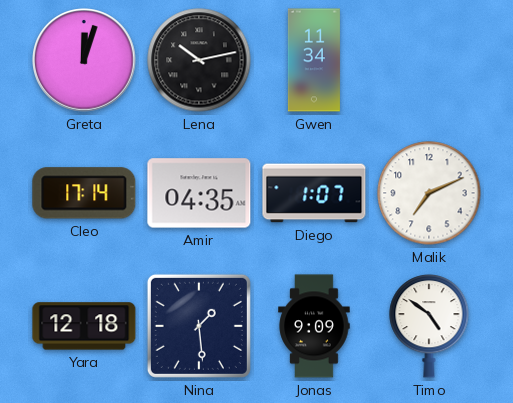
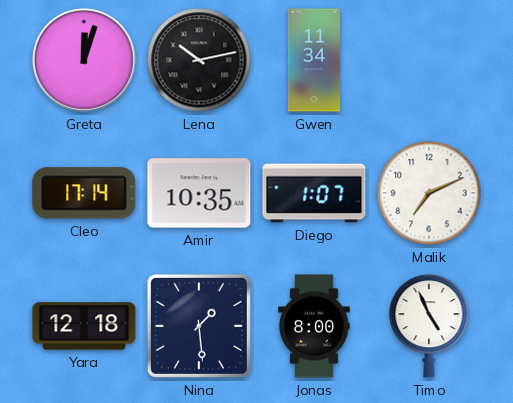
Amir: 04:35 -> 10:35 (199, 193)
Jonas: 9:09 -> 8:00 (314, 326)
Timo: 4:51 -> 4:56 (429, 327)
